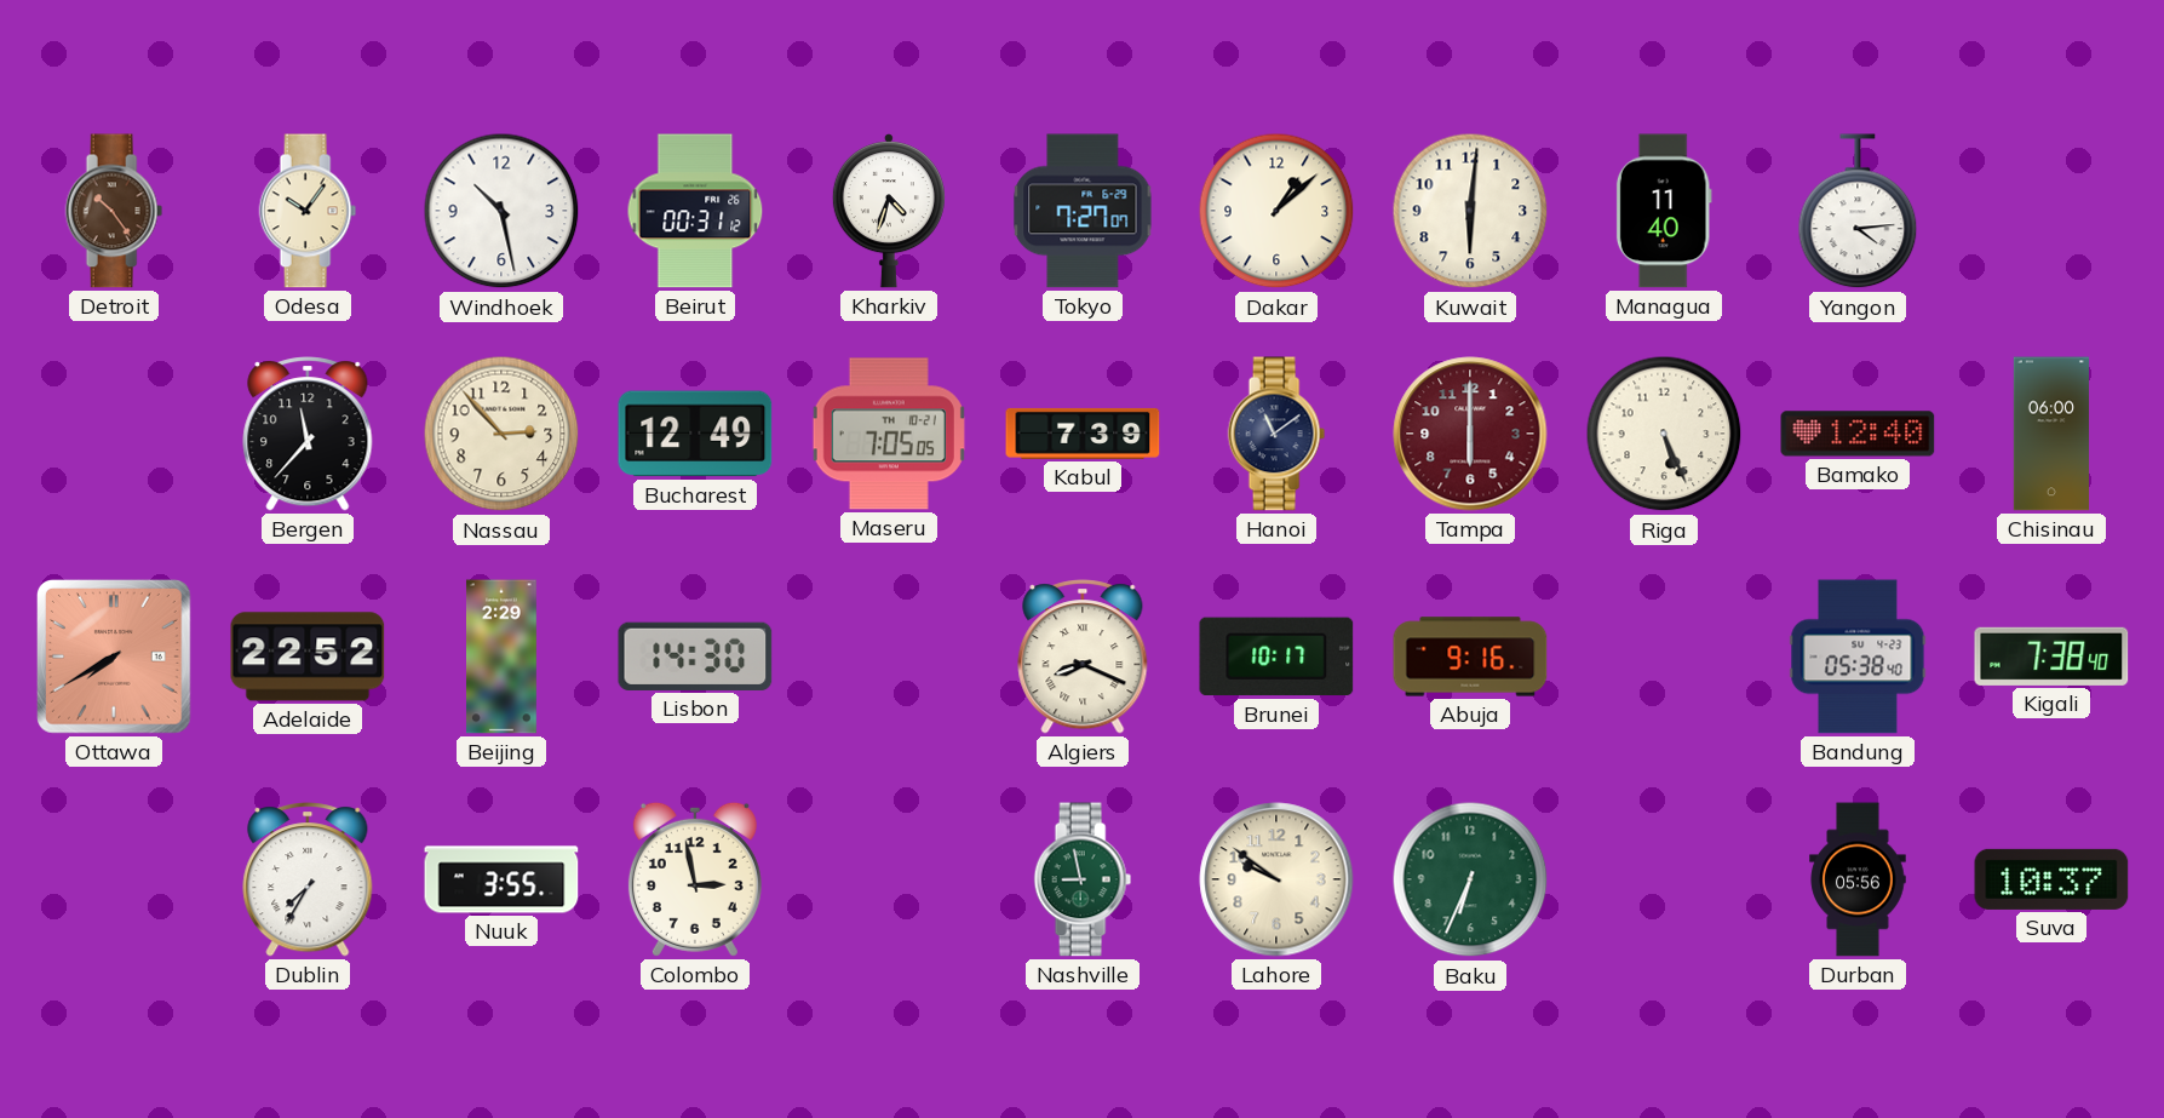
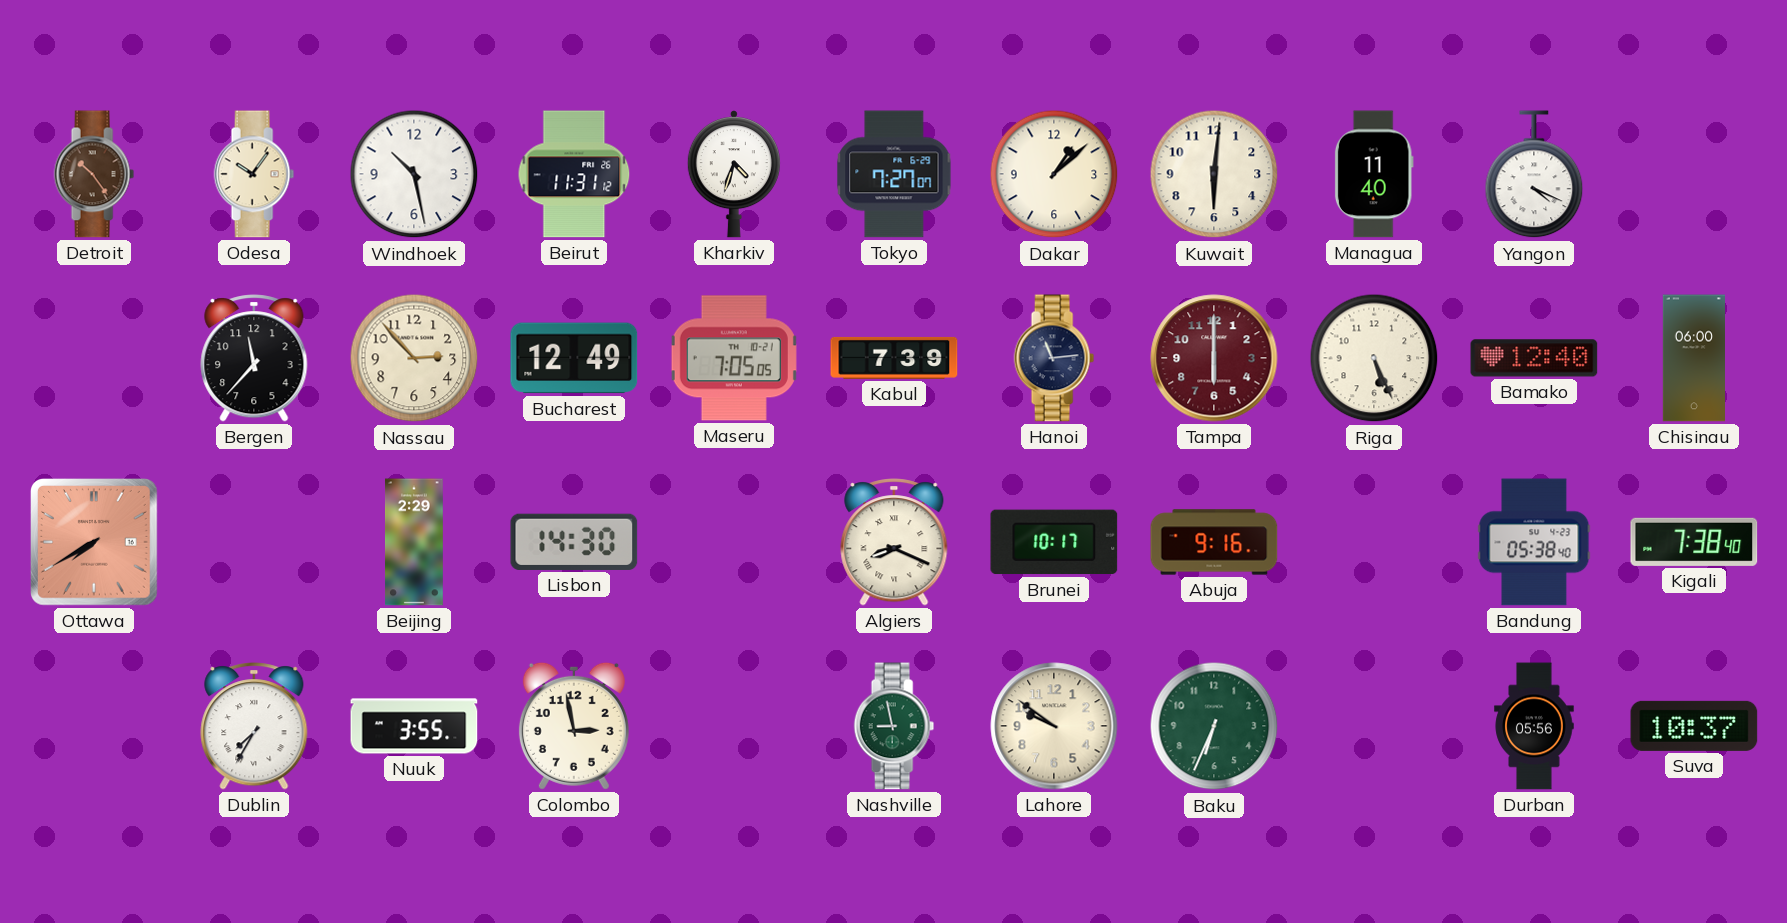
Beirut: 00:31 -> 11:31 (574, 174)
Yangon: 4:14 -> 4:19 (1534, 175)
Hanoi: 11:09 -> 11:14 (1054, 358)
Adelaide: 22:52 -> none (308, 657)
